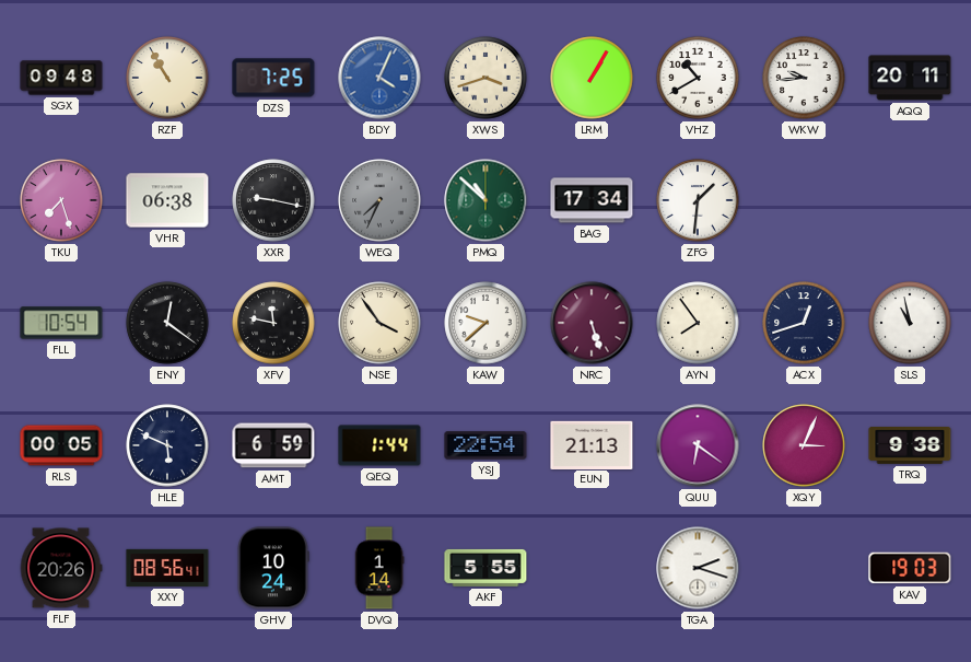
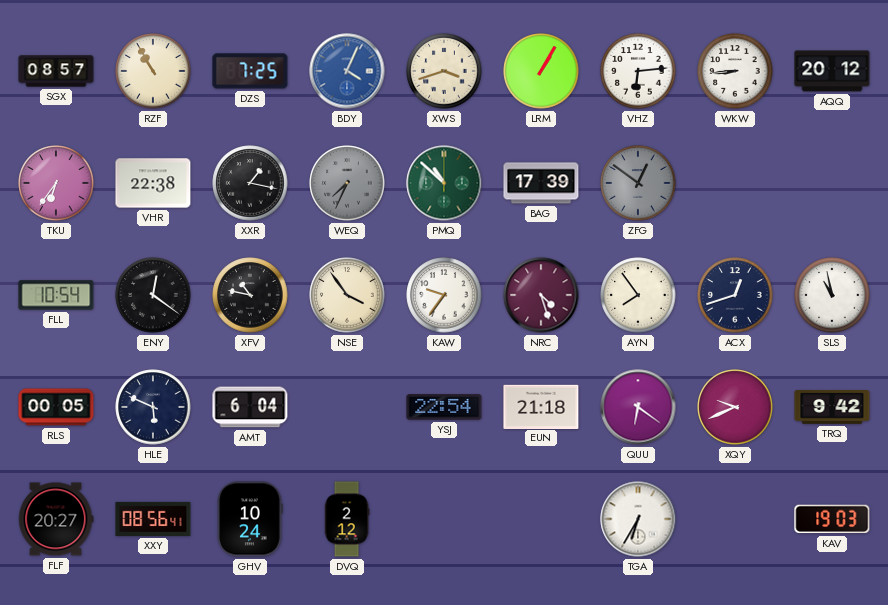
SGX: 09:48 -> 08:57 (56, 71)
VHZ: 10:40 -> 6:14 (638, 71)
WKW: 9:44 -> 8:44 (735, 71)
AQQ: 20:11 -> 20:12 (832, 71)
TKU: 7:27 -> 6:36 (56, 183)
VHR: 06:38 -> 22:38 (153, 183)
XXR: 9:17 -> 1:17 (250, 183)
BAG: 17:34 -> 17:39 (541, 183)
ZFG: 1:31 -> 12:51 (638, 183)
ZFG dial: white -> grey (638, 183)
XFV: 11:47 -> 10:47 (250, 295)
KAW: 9:38 -> 9:36 (444, 295)
NRC: 5:27 -> 4:27 (541, 295)
AMT: 6:59 -> 6:04 (250, 407)
QEQ: 1:44 -> none (379, 445)
EUN: 21:13 -> 21:18 (541, 406)
XQY: 3:04 -> 9:41 (735, 407)
TRQ: 9:38 -> 9:42 (832, 408)
FLF: 20:26 -> 20:27 (56, 519)
DVQ: 1:14 -> 2:12 (347, 519)
AKF: 5:55 -> none (486, 568)
TGA: 2:18 -> 6:35 (638, 519)
